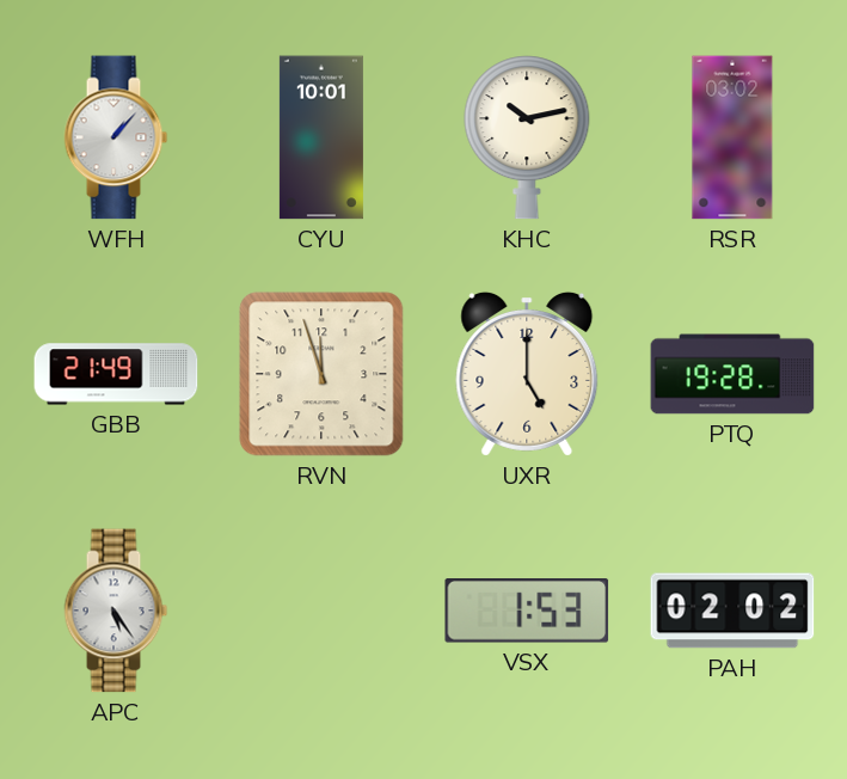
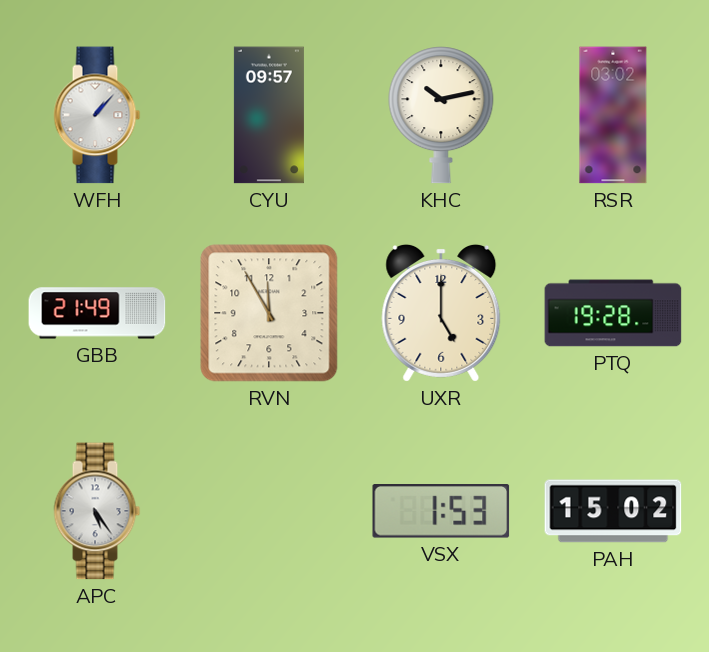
CYU: 10:01 -> 09:57 (269, 115)
RVN: 11:57 -> 11:55 (269, 313)
PAH: 02:02 -> 15:02 (613, 511)
